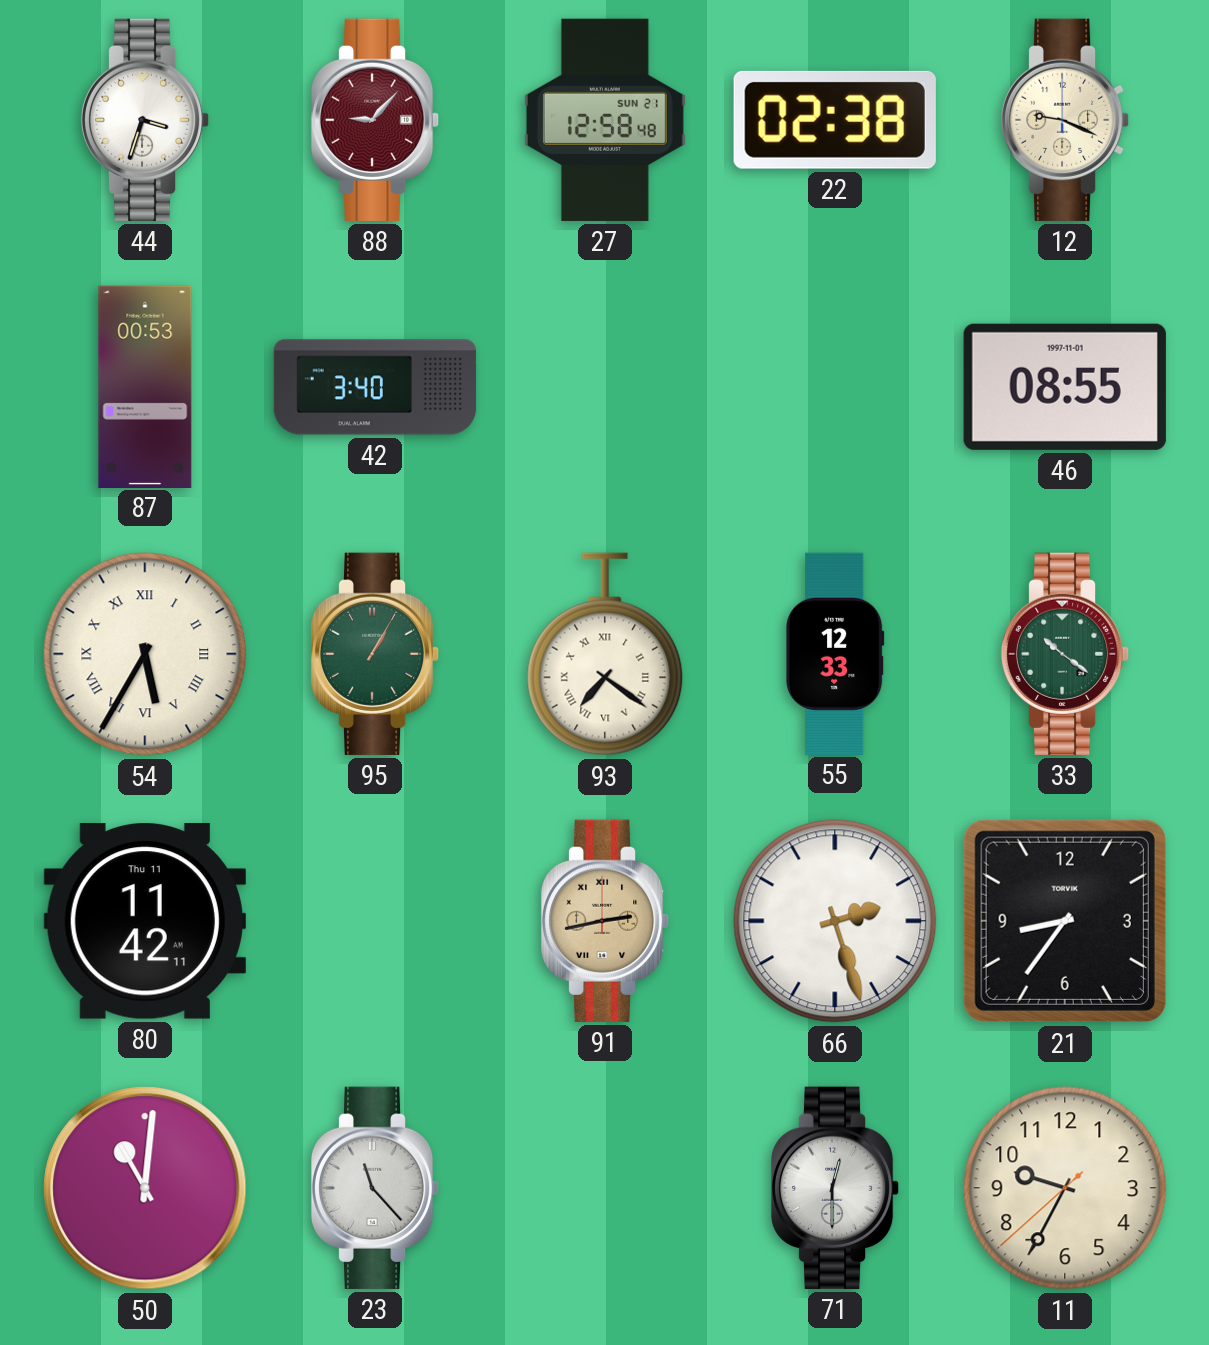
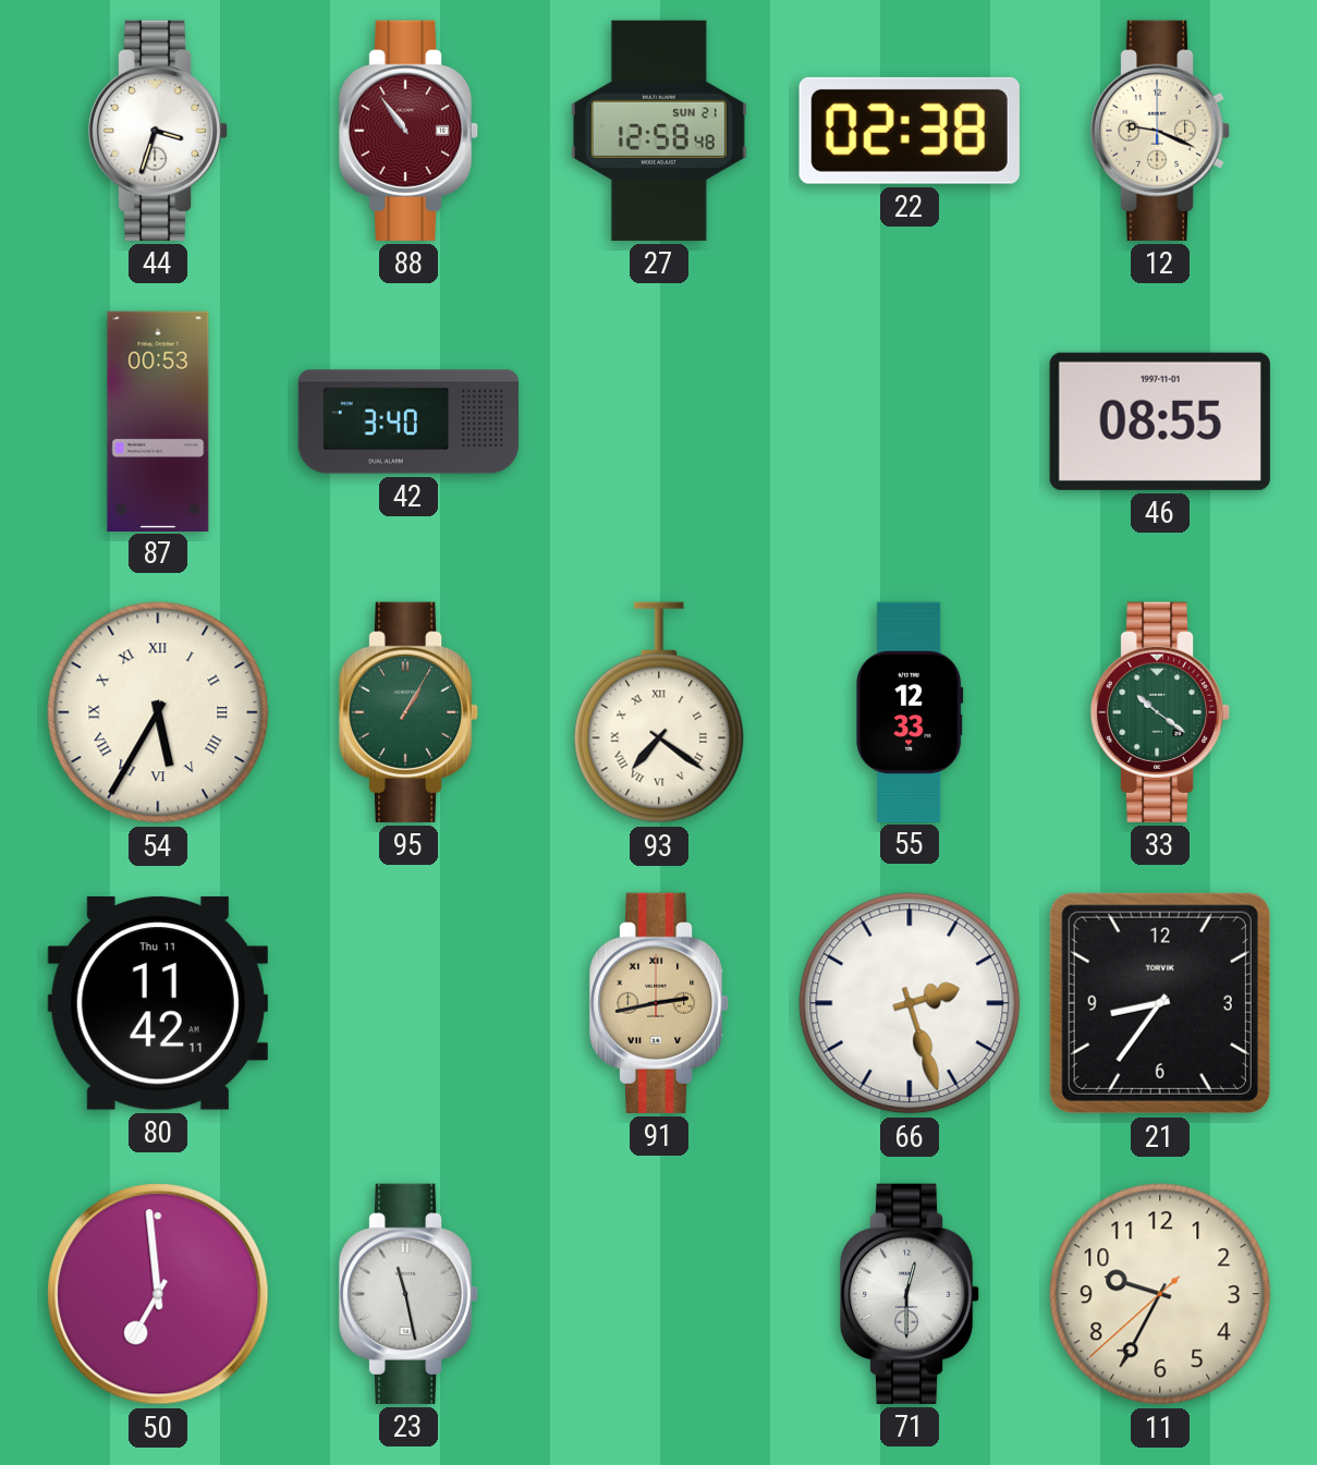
88: 9:07 -> 10:54 (408, 131)
50: 11:01 -> 6:59 (158, 1294)
23: 11:23 -> 11:28 (408, 1294)
